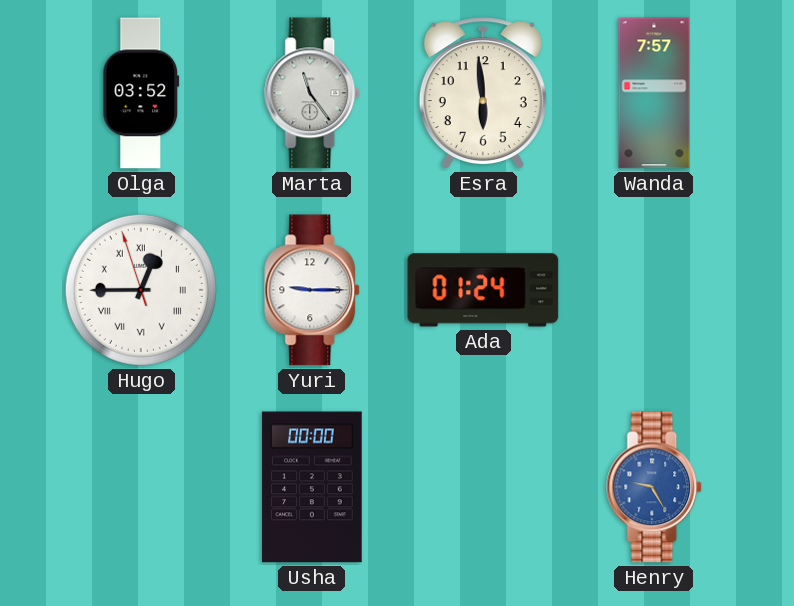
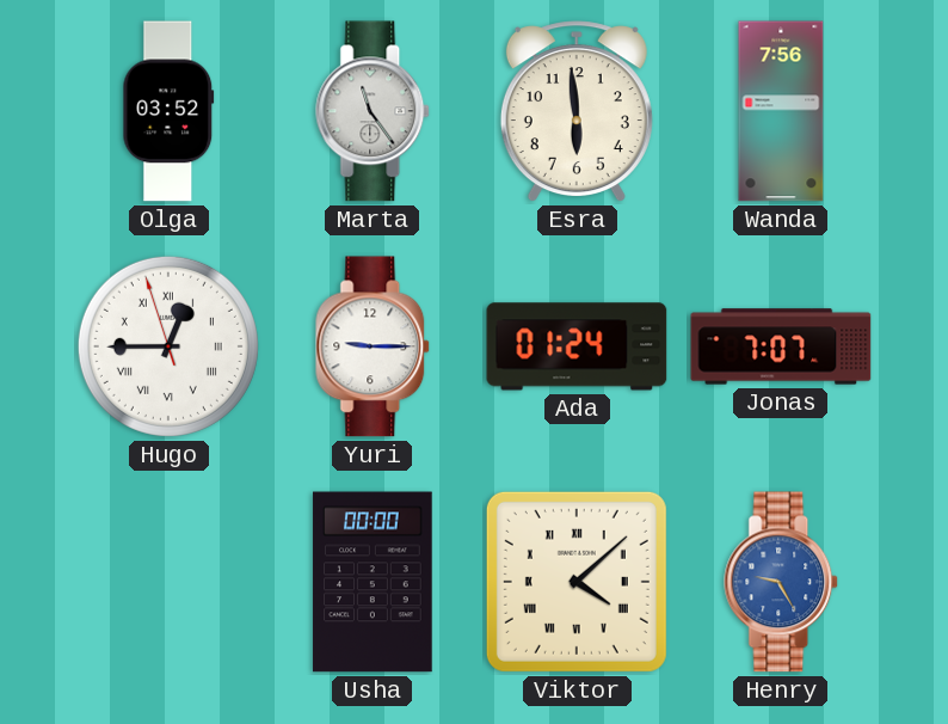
Wanda: 7:57 -> 7:56 (781, 111)
Jonas: none -> 7:07 (781, 346)
Viktor: none -> 4:08 (577, 582)
